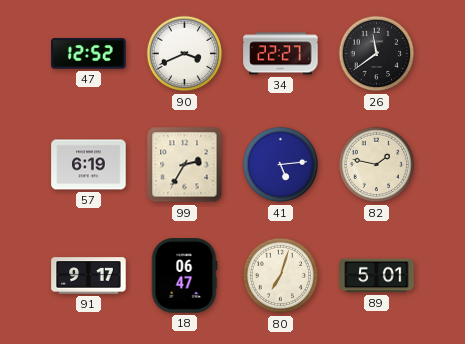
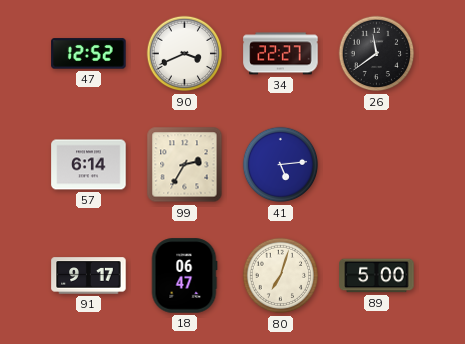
57: 6:19 -> 6:14 (89, 165)
82: 1:47 -> none (377, 165)
89: 5:01 -> 5:00 (377, 276)
